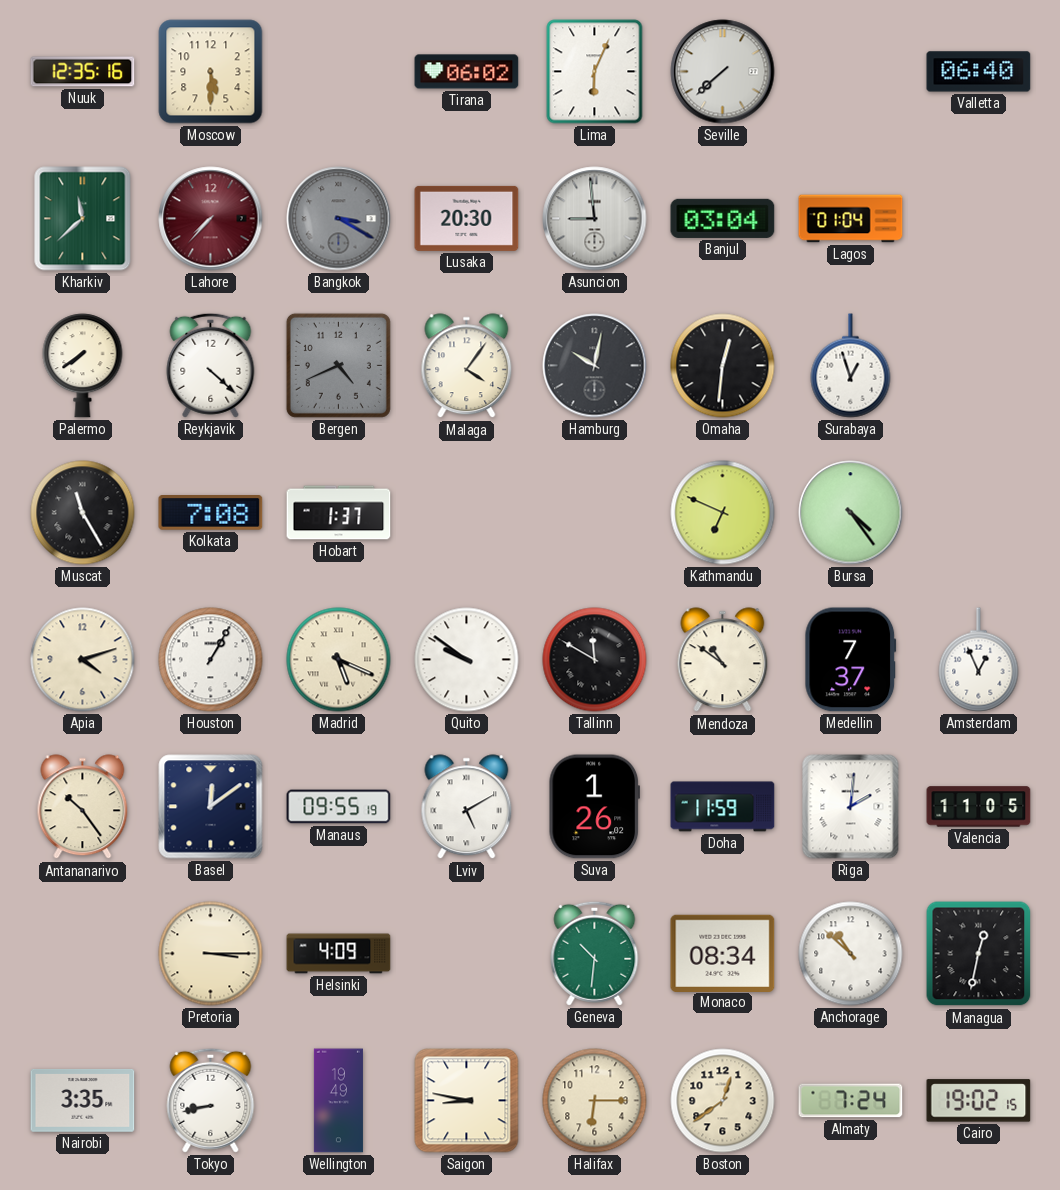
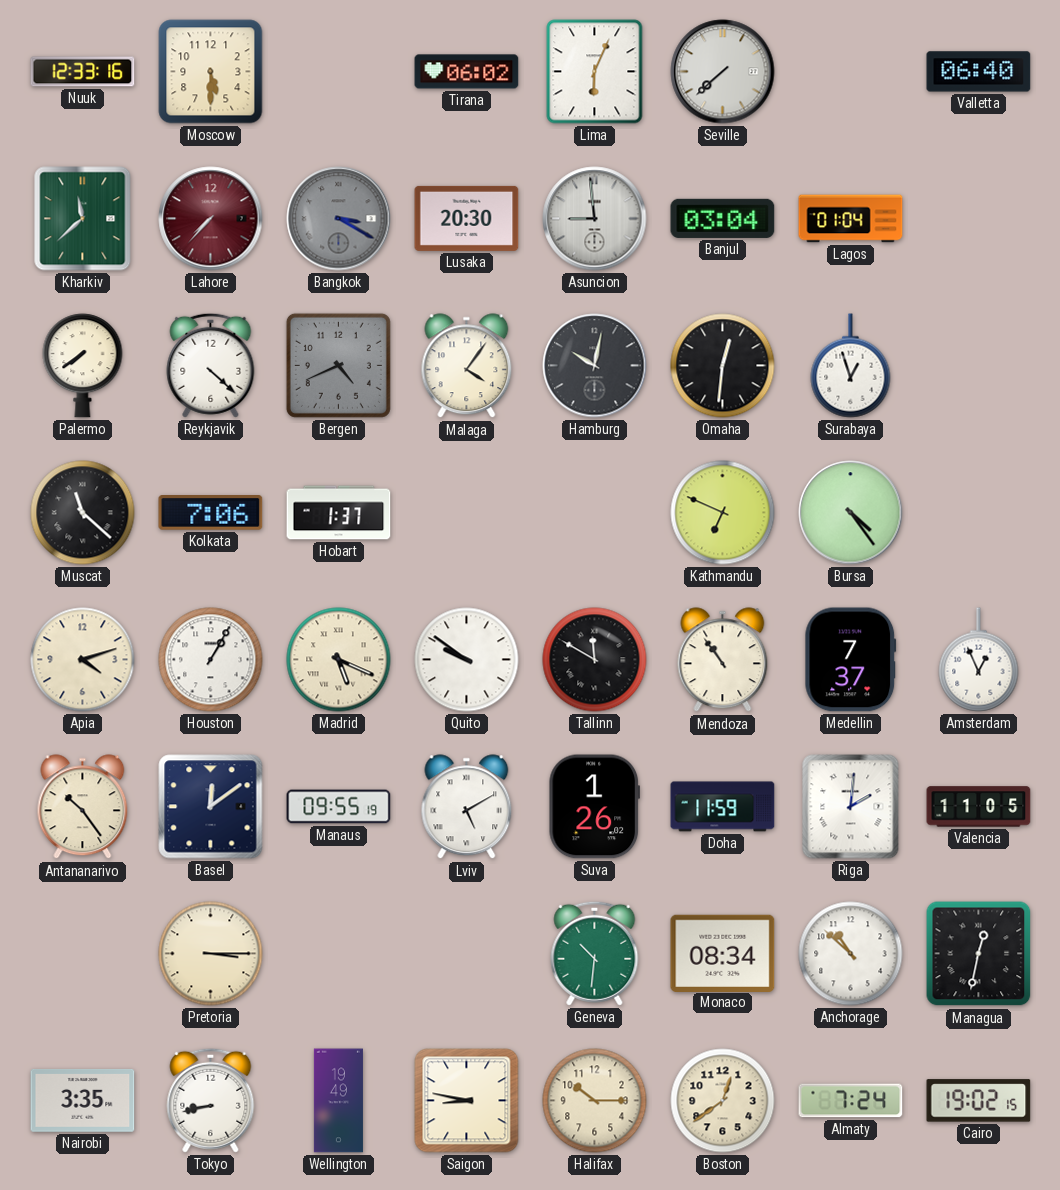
Nuuk: 12:35 -> 12:33 (83, 72)
Muscat: 11:25 -> 11:22 (83, 513)
Kolkata: 7:08 -> 7:06 (211, 513)
Mendoza: 10:51 -> 10:54 (723, 660)
Helsinki: 4:09 -> none (339, 954)
Halifax: 6:15 -> 10:15 (595, 1101)
